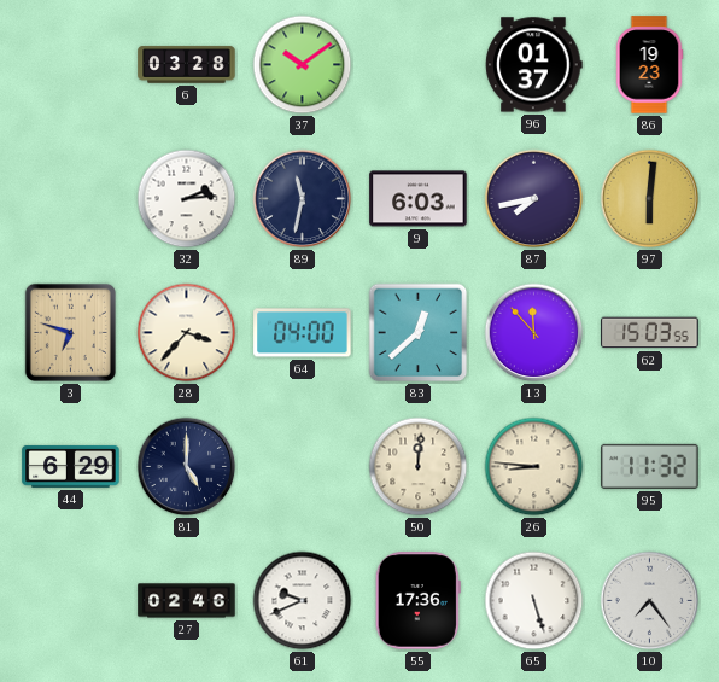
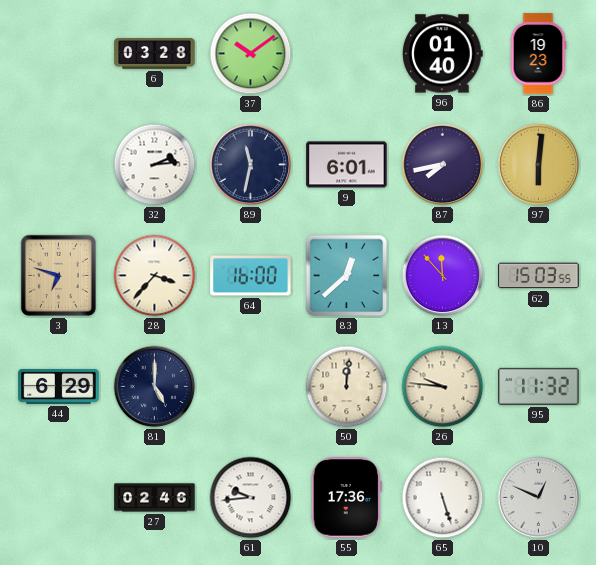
96: 01:37 -> 01:40 (443, 54)
9: 6:03 -> 6:01 (347, 165)
64: 04:00 -> 16:00 (251, 276)
26: 8:46 -> 9:46 (443, 387)
61: 9:41 -> 9:44 (251, 498)
10: 7:24 -> 12:49 (539, 498)
